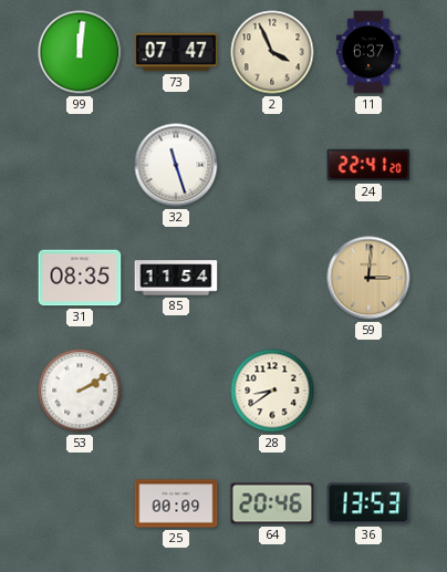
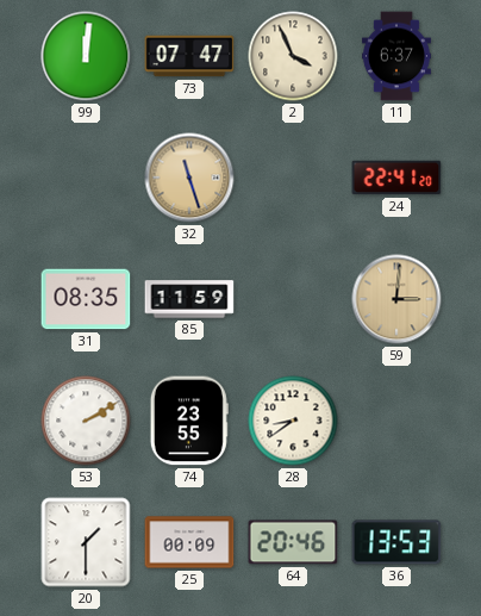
32 dial: white -> champagne (189, 178)
85: 11:54 -> 11:59 (189, 299)
74: none -> 23:55 (189, 421)
20: none -> 1:30 (86, 542)
